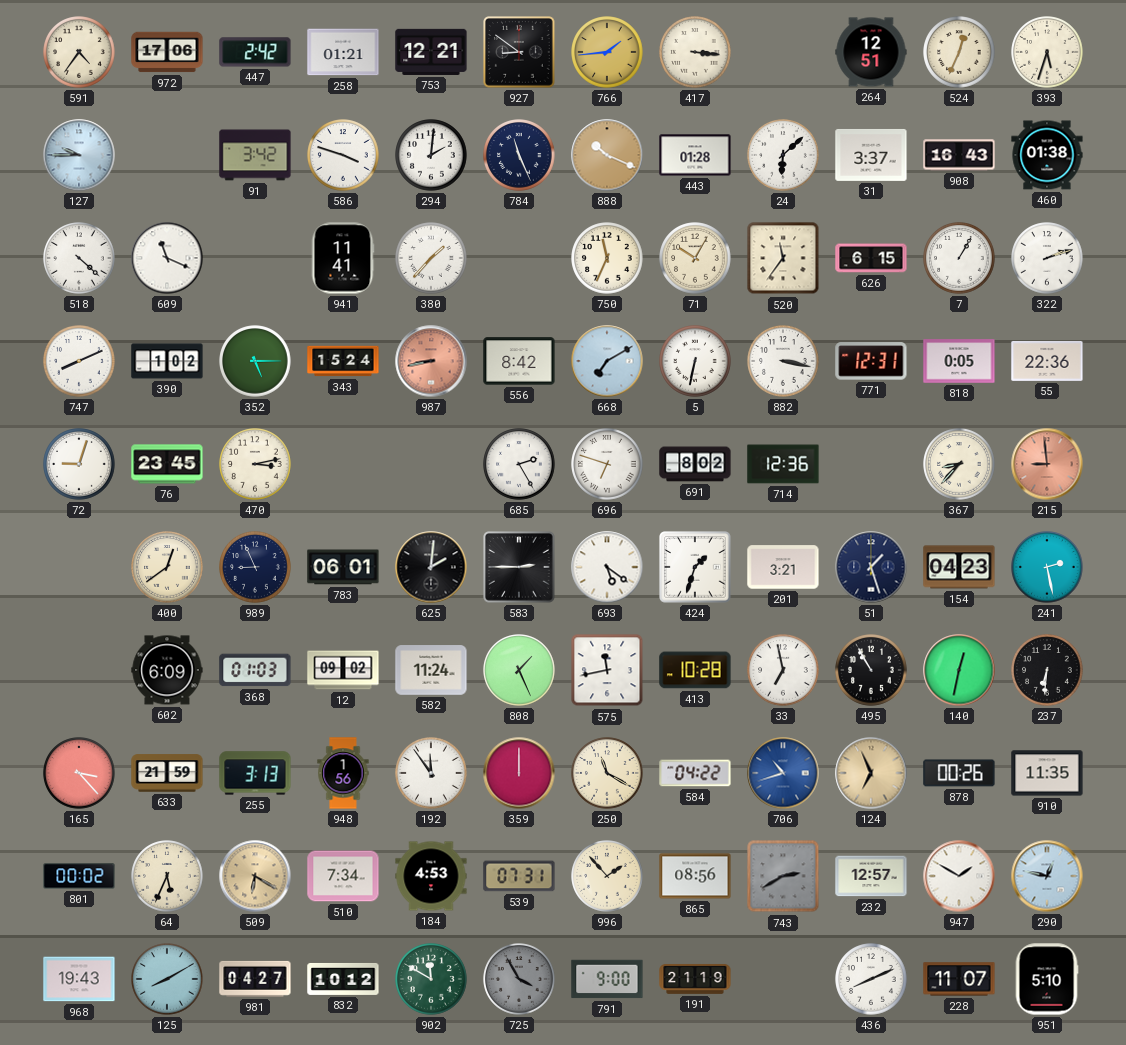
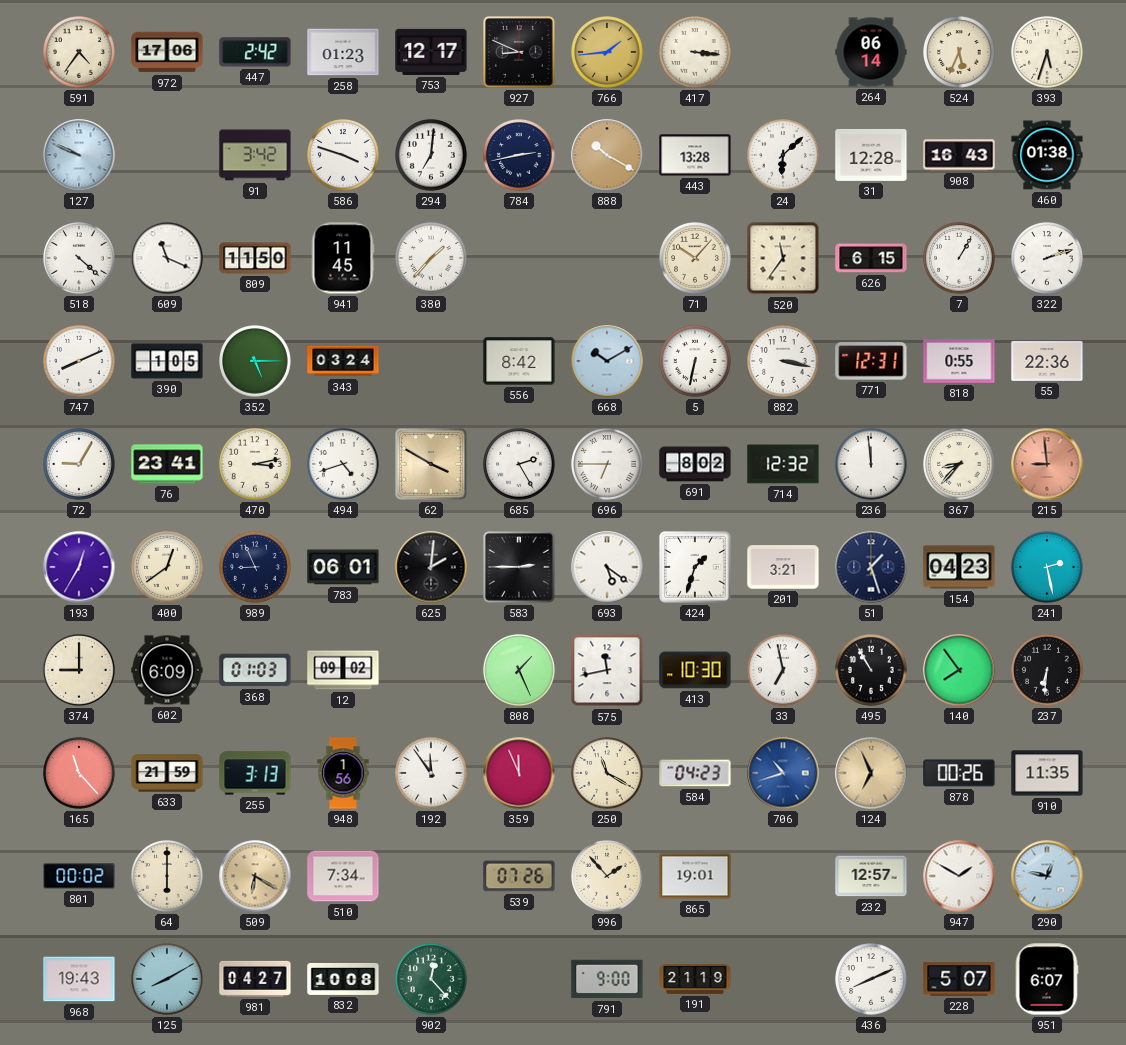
258: 01:21 -> 01:23 (343, 52)
753: 12:21 -> 12:17 (431, 52)
927: 8:51 -> 8:49 (519, 52)
264: 12:51 -> 06:14 (871, 52)
524: 12:34 -> 5:34 (959, 52)
127: 9:45 -> 9:49 (79, 155)
294: 2:01 -> 7:01 (431, 155)
784: 11:26 -> 2:43 (519, 155)
888: 10:19 -> 10:20 (607, 155)
443: 01:28 -> 13:28 (695, 155)
31: 3:37 -> 12:28 (871, 155)
809: none -> 11:50 (255, 258)
941: 11:41 -> 11:45 (343, 258)
750: 11:34 -> none (607, 258)
71: 10:05 -> 10:07 (695, 258)
390: 1:02 -> 1:05 (167, 361)
343: 15:24 -> 03:24 (343, 361)
987: 8:43 -> none (431, 361)
668: 7:10 -> 10:10 (607, 361)
818: 0:05 -> 0:55 (959, 361)
72: 9:03 -> 9:05 (79, 464)
76: 23:45 -> 23:41 (167, 464)
494: none -> 4:42 (343, 464)
62: none -> 3:50 (431, 464)
696: 6:48 -> 6:45 (607, 464)
714: 12:36 -> 12:32 (783, 464)
236: none -> 11:59 (871, 464)
193: none -> 12:35 (79, 567)
374: none -> 9:00 (79, 670)
582: 11:24 -> none (431, 670)
413: 10:28 -> 10:30 (695, 670)
140: 12:32 -> 7:54 (959, 670)
165: 3:23 -> 11:23 (79, 773)
359: 12:00 -> 11:56 (519, 773)
584: 04:22 -> 04:23 (695, 773)
64: 5:34 -> 6:00 (167, 876)
184: 4:53 -> none (431, 876)
539: 07:31 -> 07:26 (519, 876)
865: 08:56 -> 19:01 (695, 876)
743: 2:40 -> none (783, 876)
832: 10:12 -> 10:08 (343, 979)
902: 11:50 -> 12:23 (431, 979)
725: 3:55 -> none (519, 979)
228: 11:07 -> 5:07 (959, 979)
951: 5:10 -> 6:07 (1047, 979)
